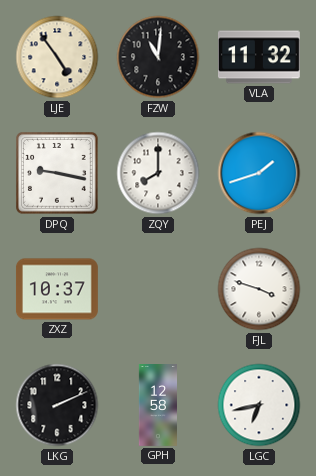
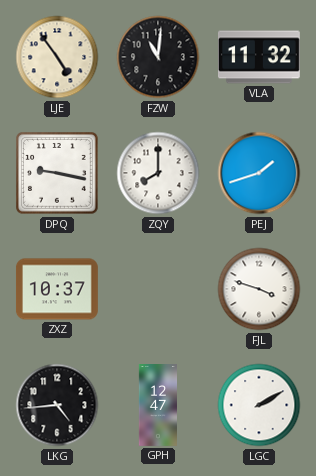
LKG: 2:11 -> 4:44 (57, 405)
GPH: 12:58 -> 12:47 (157, 406)
LGC: 6:43 -> 2:10 (259, 405)
